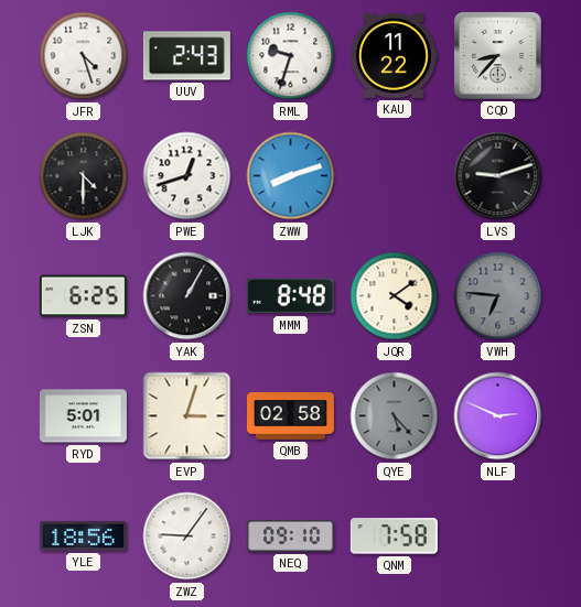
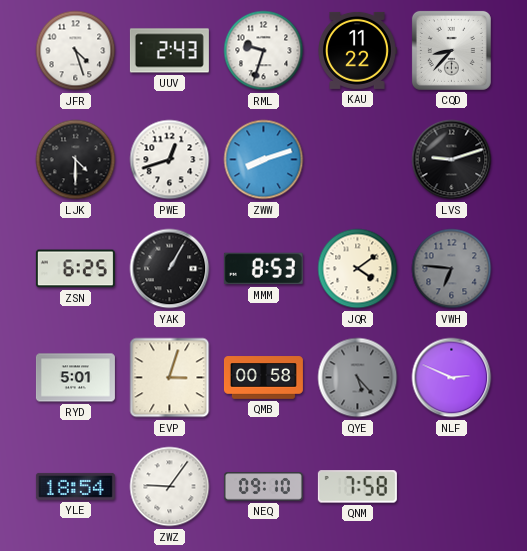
MMM: 8:48 -> 8:53 (263, 269)
QMB: 02:58 -> 00:58 (263, 378)
YLE: 18:56 -> 18:54 (75, 486)
